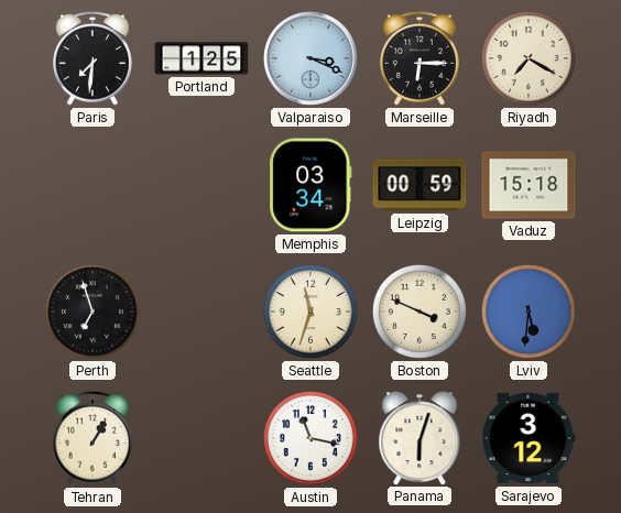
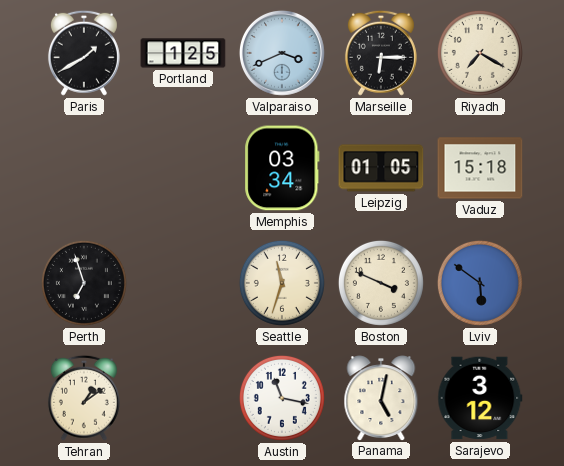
Paris: 7:31 -> 1:40 (84, 53)
Valparaiso: 3:19 -> 3:41 (282, 53)
Leipzig: 00:59 -> 01:05 (381, 168)
Lviv: 5:31 -> 5:51 (480, 283)
Tehran: 1:05 -> 1:09 (84, 398)
Panama: 6:03 -> 5:02 (381, 398)
